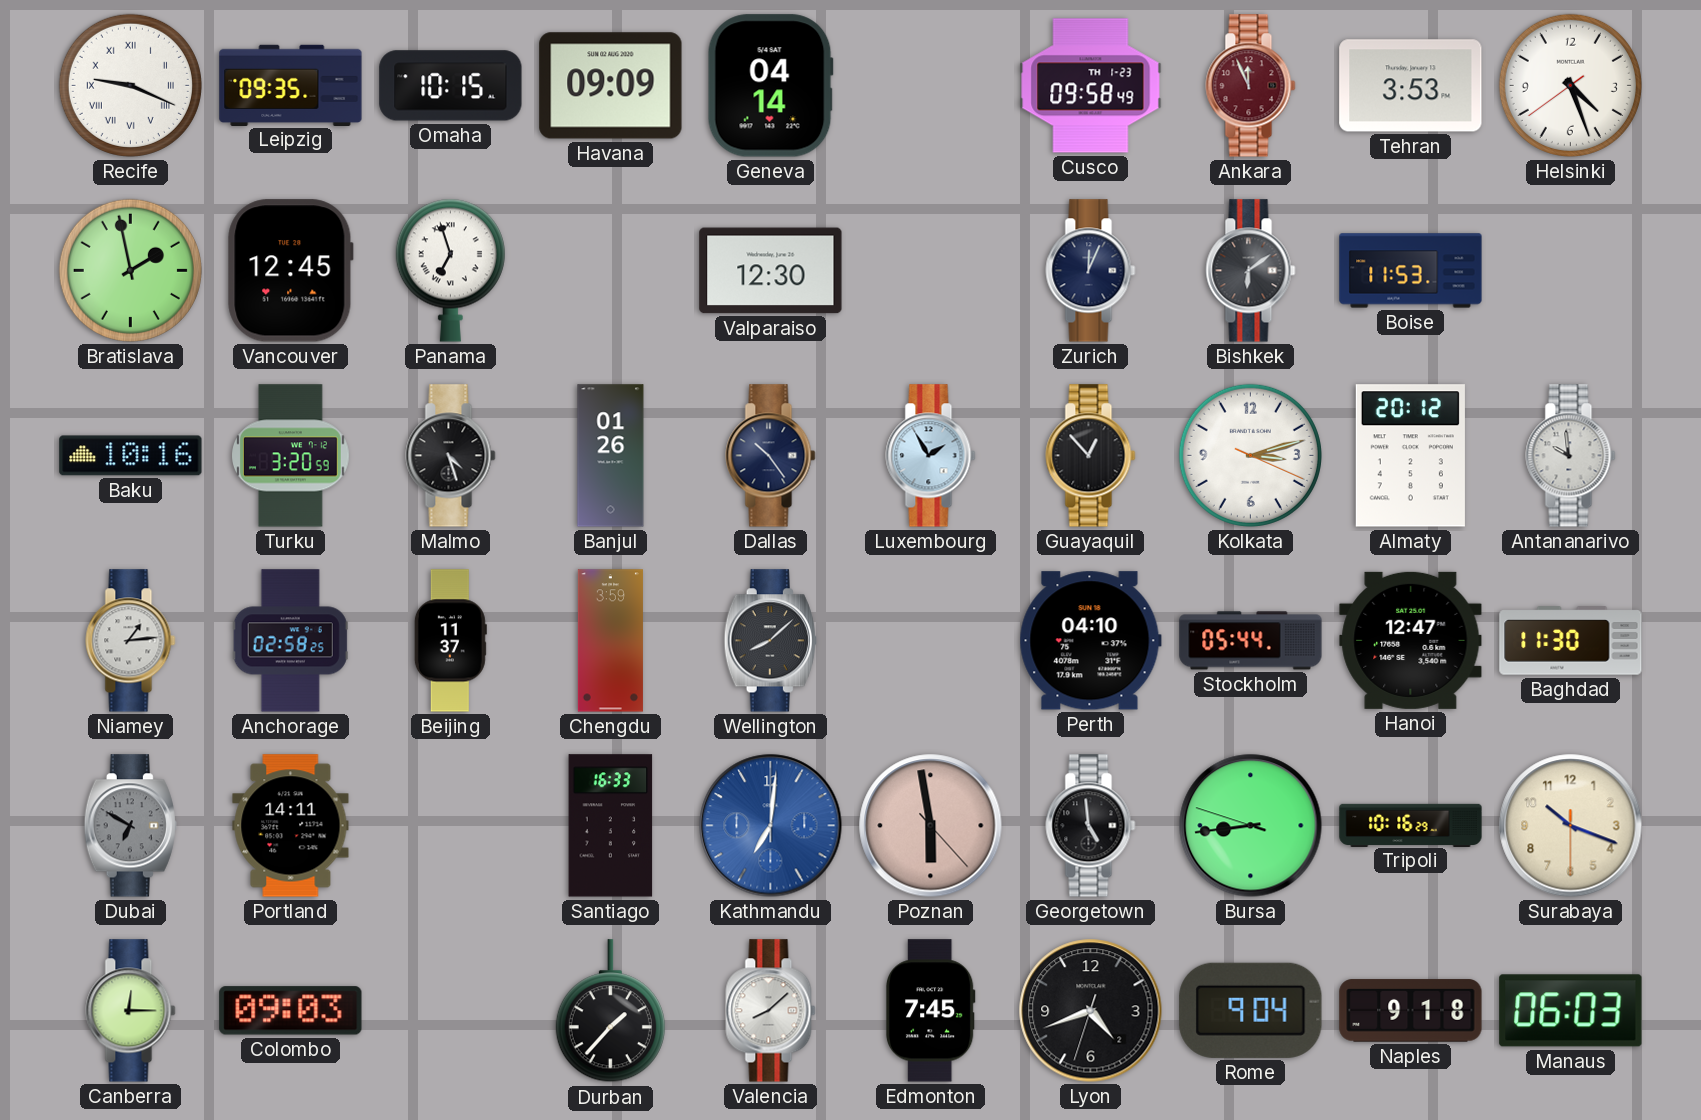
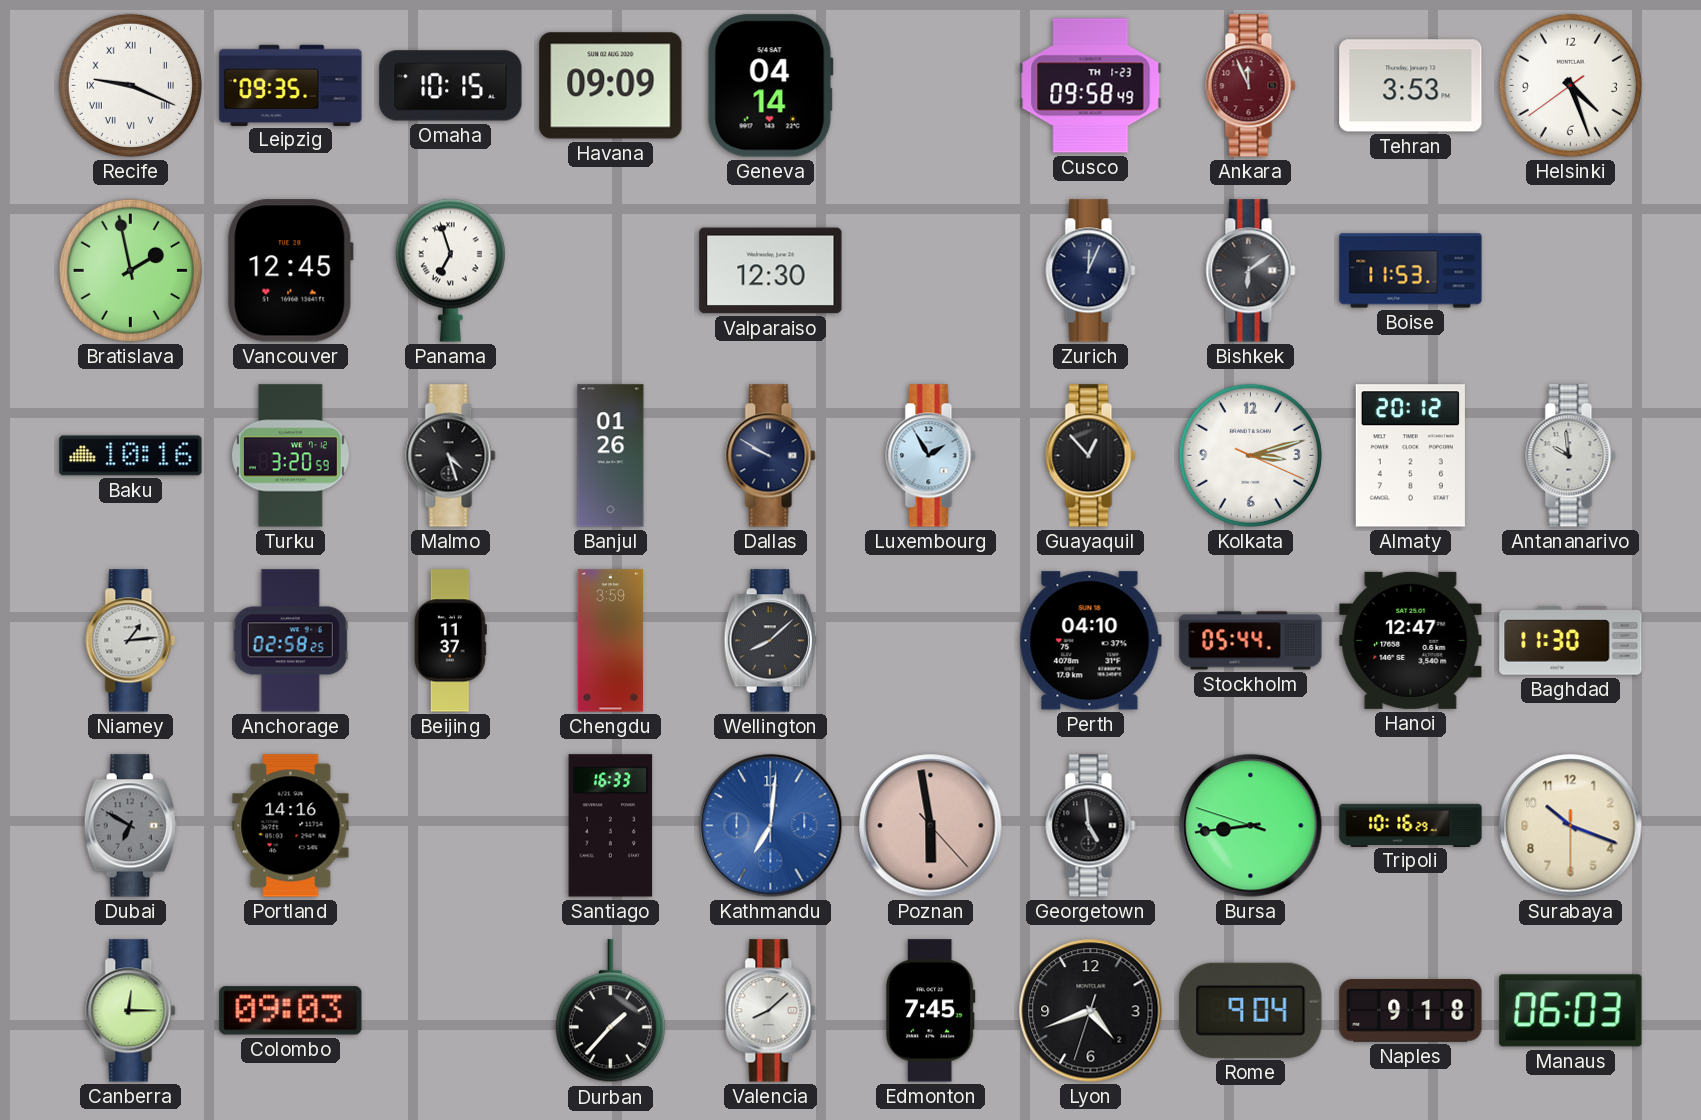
Dallas: 10:24 -> 9:50 (771, 456)
Portland: 14:11 -> 14:16 (291, 826)
